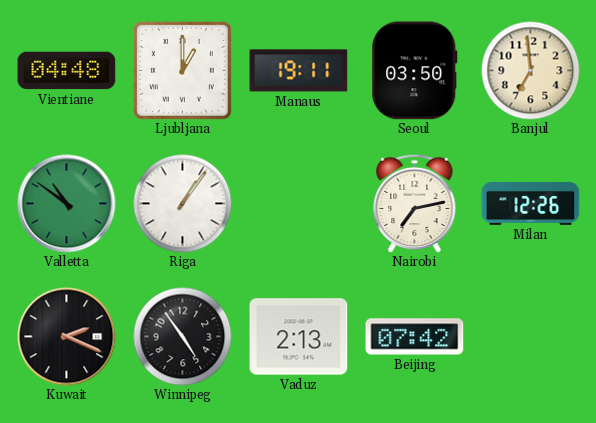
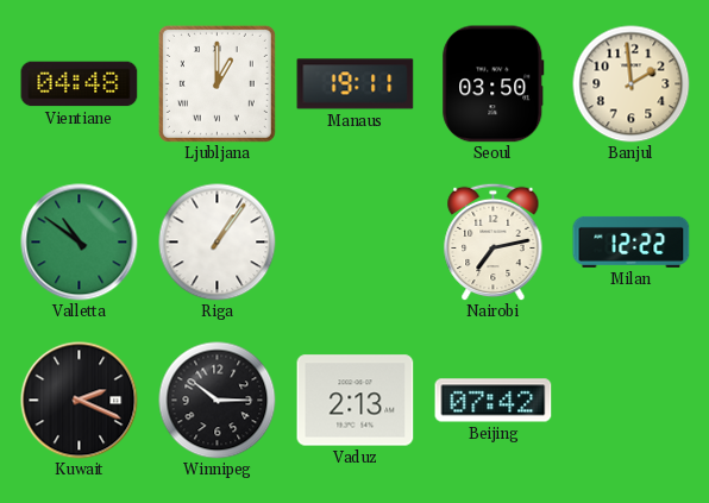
Banjul: 6:59 -> 1:59 (632, 84)
Milan: 12:26 -> 12:22 (632, 241)
Winnipeg: 4:54 -> 10:15 (218, 401)
